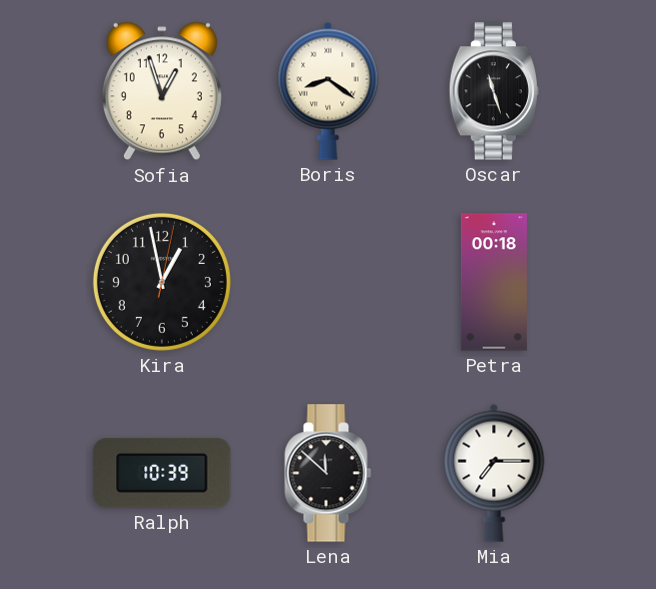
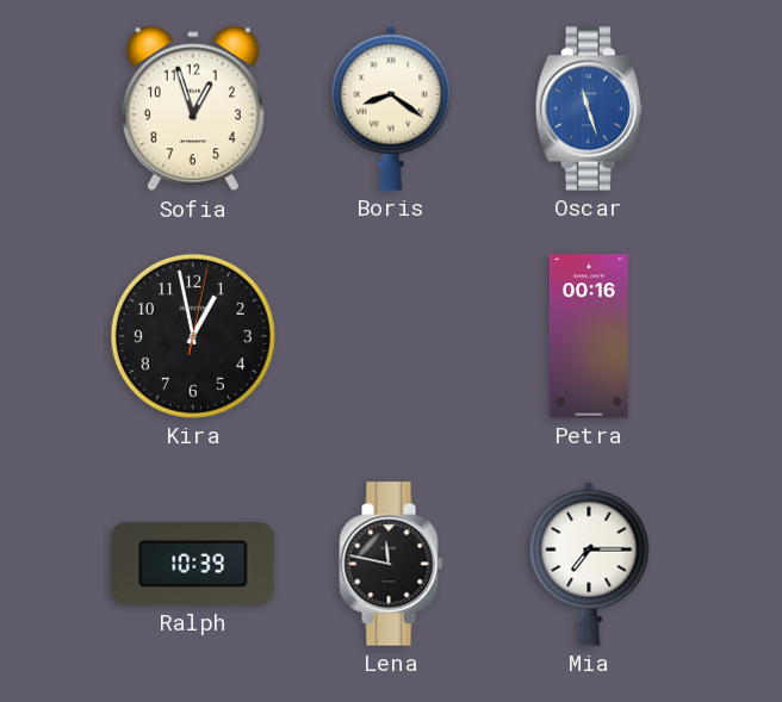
Oscar dial: black -> blue (589, 108)
Petra: 00:18 -> 00:16 (589, 336)
Lena: 11:52 -> 11:47 (391, 564)
